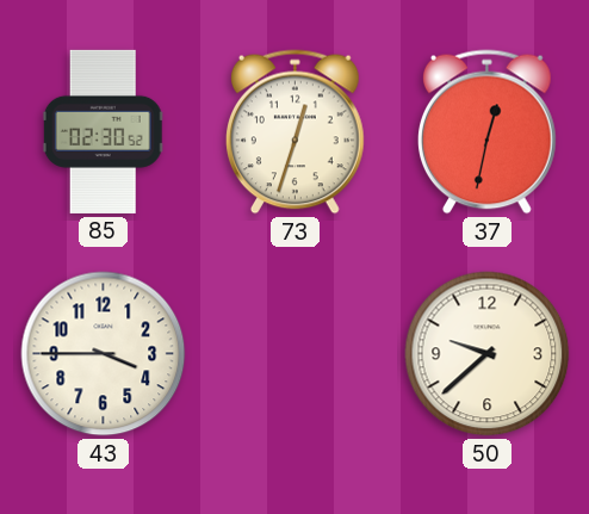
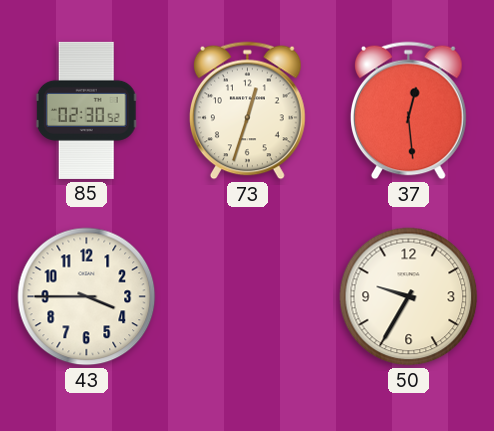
37: 12:32 -> 12:29 (408, 111)
50: 9:38 -> 9:35 (409, 297)
